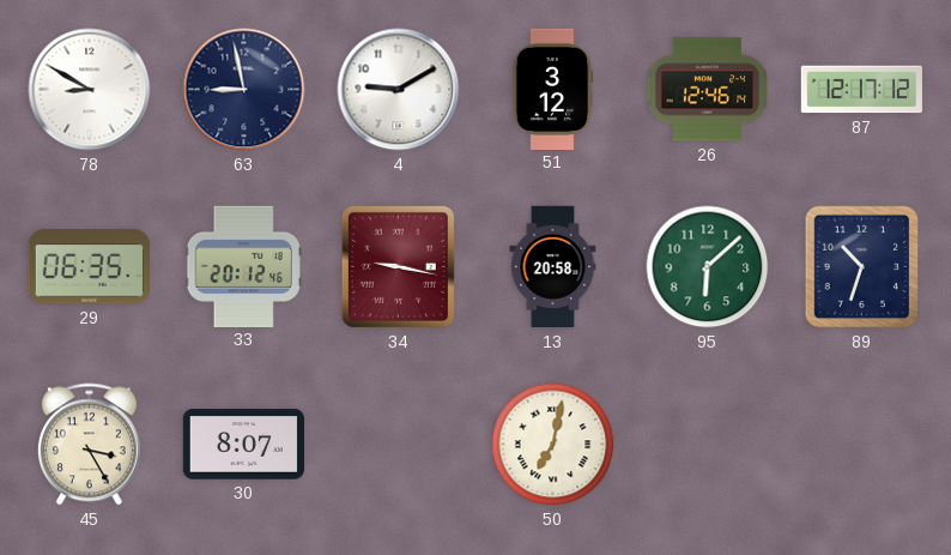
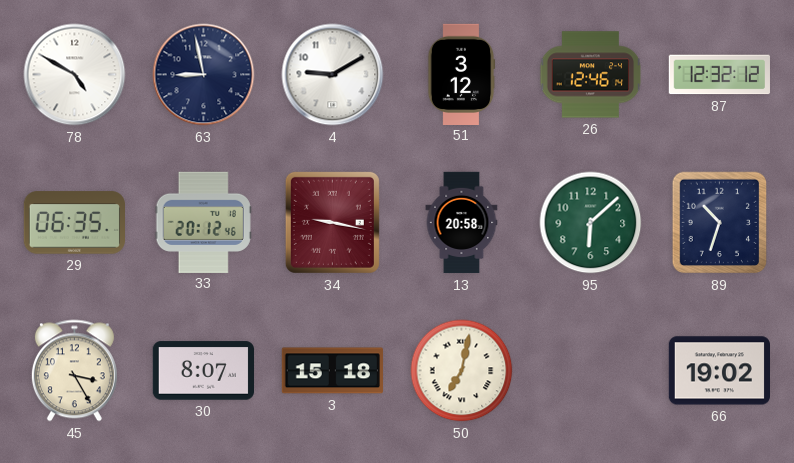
78: 8:50 -> 4:50 (75, 75)
87: 12:17 -> 12:32 (719, 75)
3: none -> 15:18 (332, 371)
66: none -> 19:02 (719, 371)
